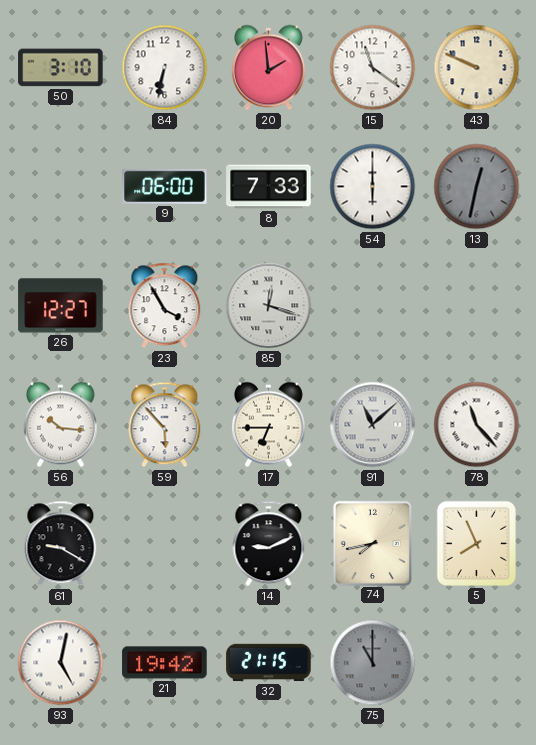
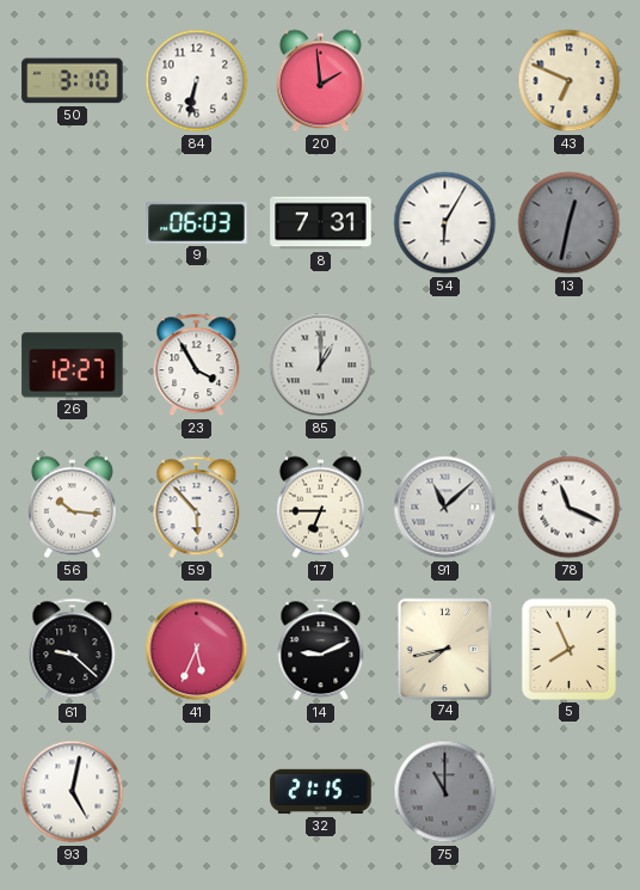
15: 11:21 -> none (373, 68)
43: 9:49 -> 6:49 (570, 81)
9: 06:00 -> 06:03 (197, 222)
8: 7:33 -> 7:31 (321, 223)
54: 6:00 -> 6:05 (445, 223)
85: 12:18 -> 1:00 (321, 366)
78: 11:23 -> 11:19 (570, 508)
61: 9:20 -> 9:22 (73, 650)
41: none -> 5:34 (197, 650)
21: 19:42 -> none (165, 663)
